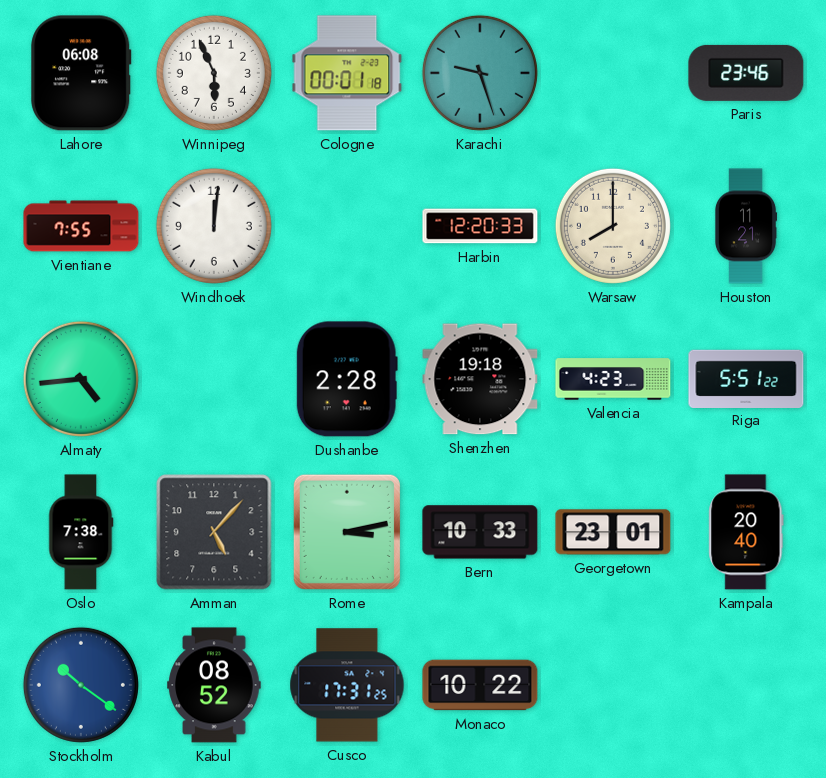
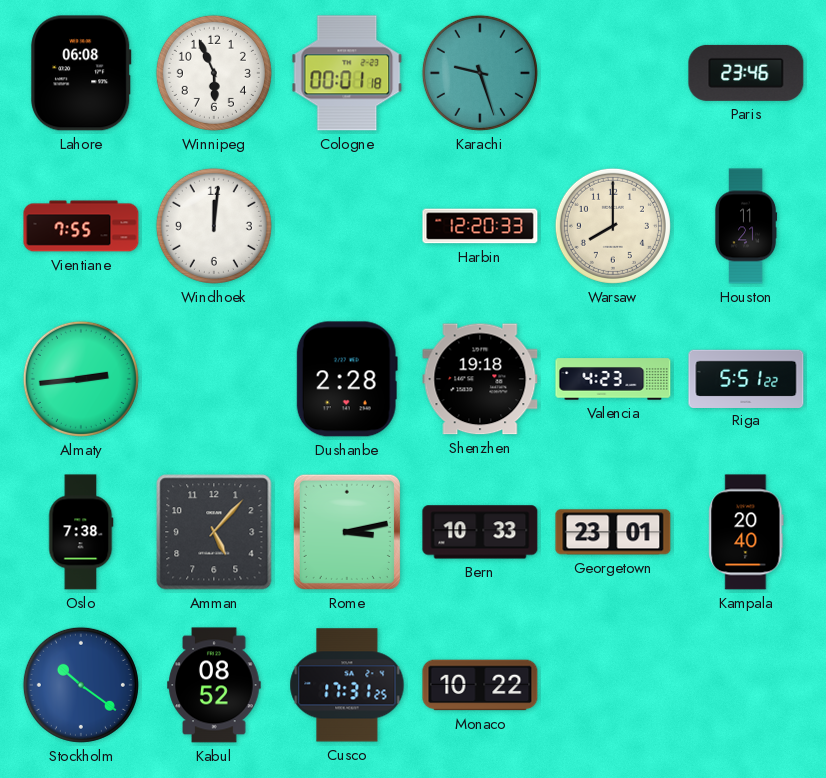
Almaty: 4:44 -> 2:44 (81, 379)
